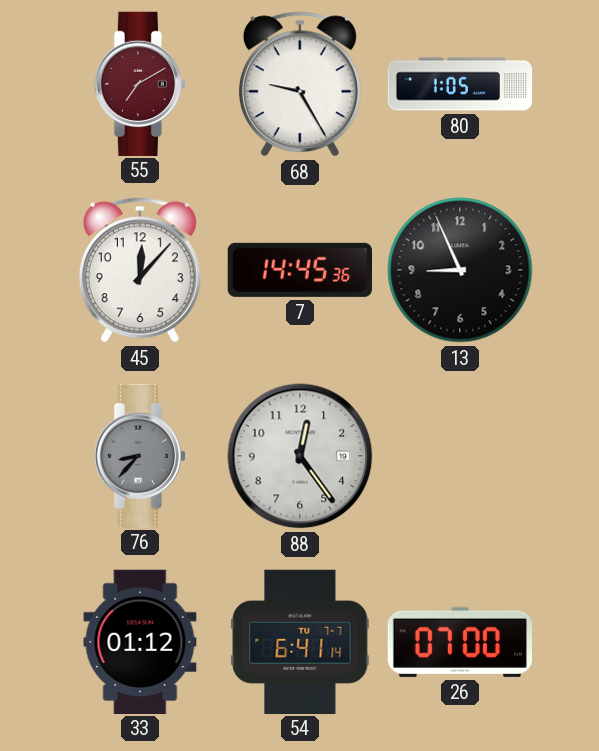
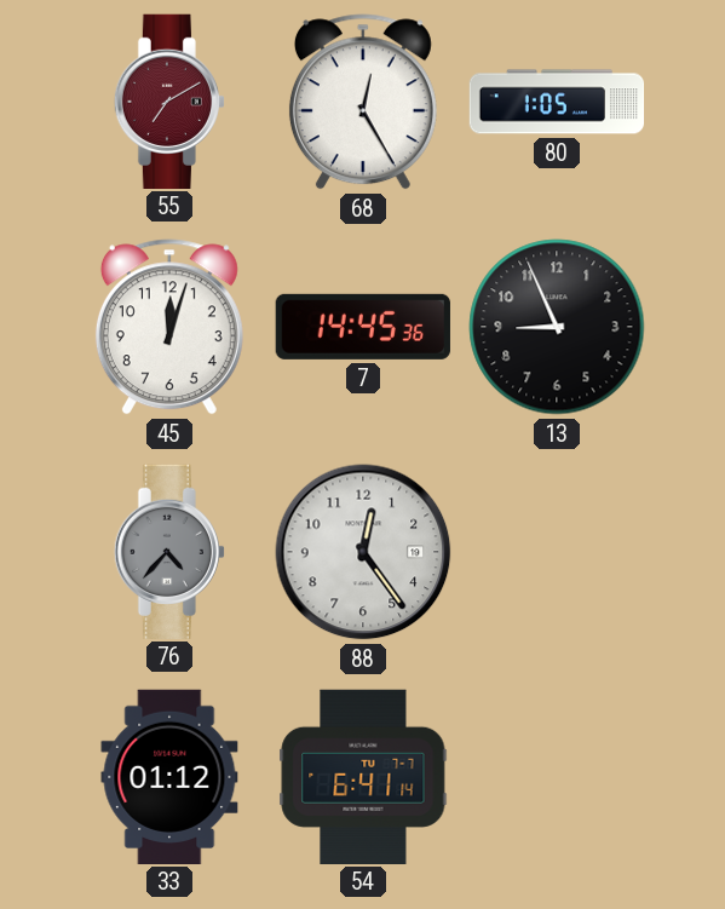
68: 9:25 -> 12:25 (363, 102)
45: 12:07 -> 12:03 (169, 327)
76: 8:37 -> 4:37 (169, 551)
26: 07:00 -> none (459, 642)
